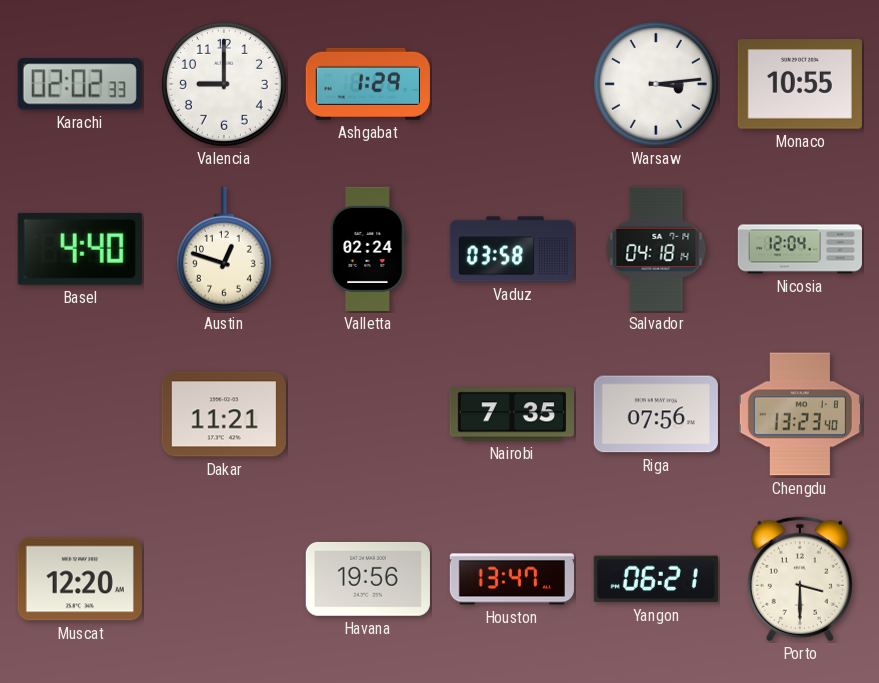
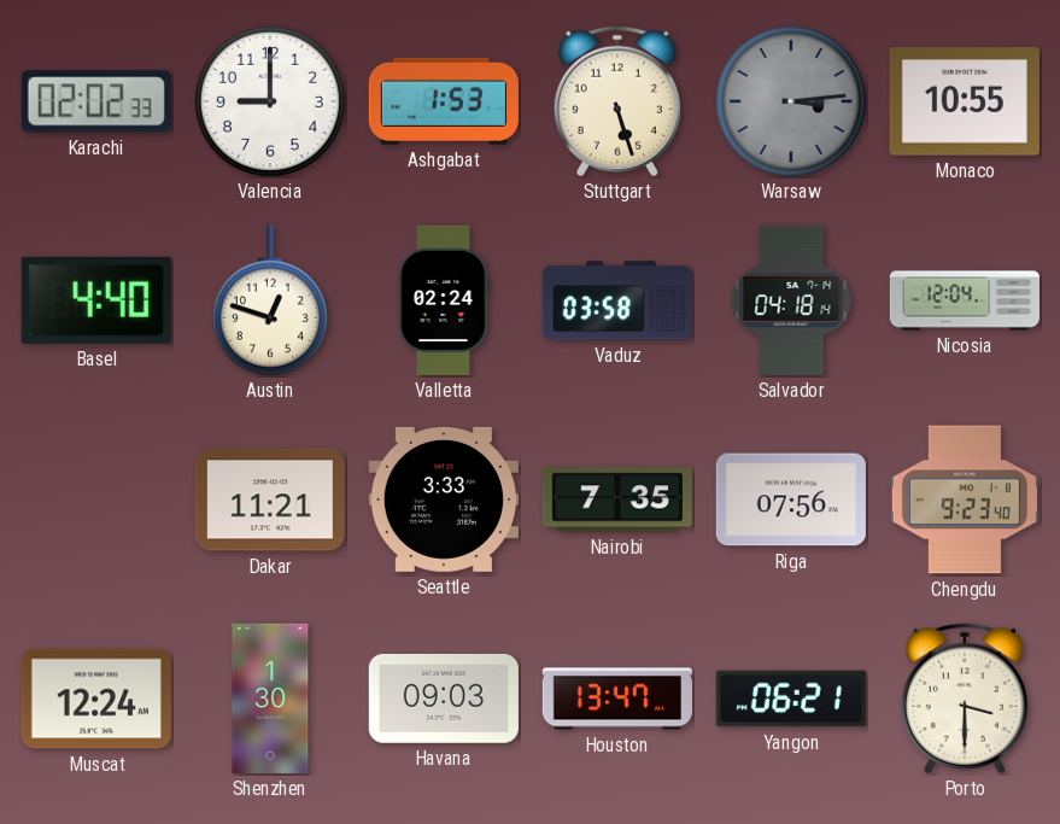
Ashgabat: 1:29 -> 1:53 (444, 101)
Stuttgart: none -> 5:27 (617, 101)
Warsaw dial: white -> grey (791, 101)
Seattle: none -> 3:33 (444, 499)
Chengdu: 13:23 -> 9:23 (965, 499)
Muscat: 12:20 -> 12:24 (96, 699)
Shenzhen: none -> 1:30 (270, 699)
Havana: 19:56 -> 09:03 (444, 699)
